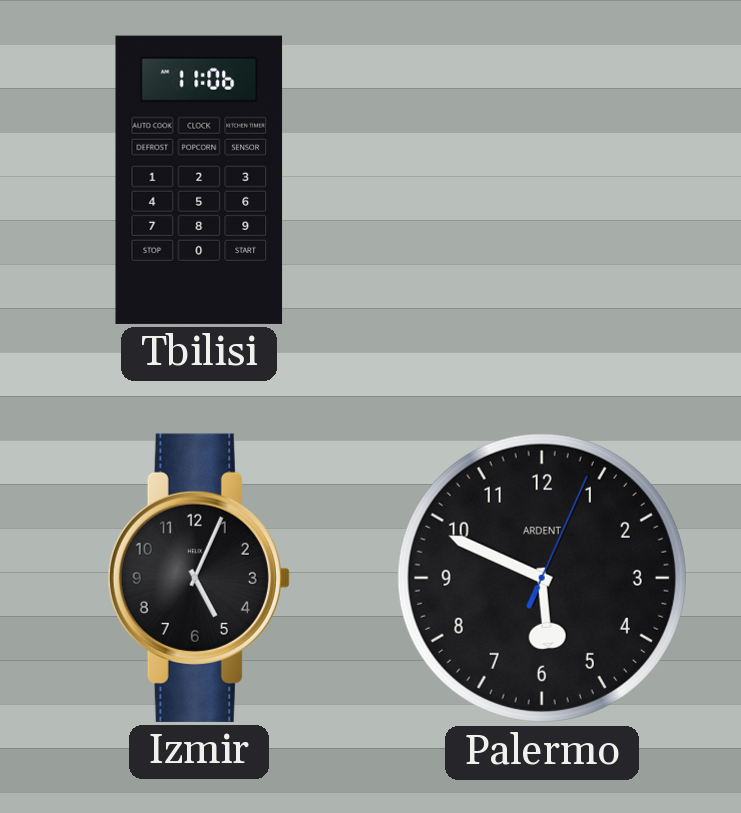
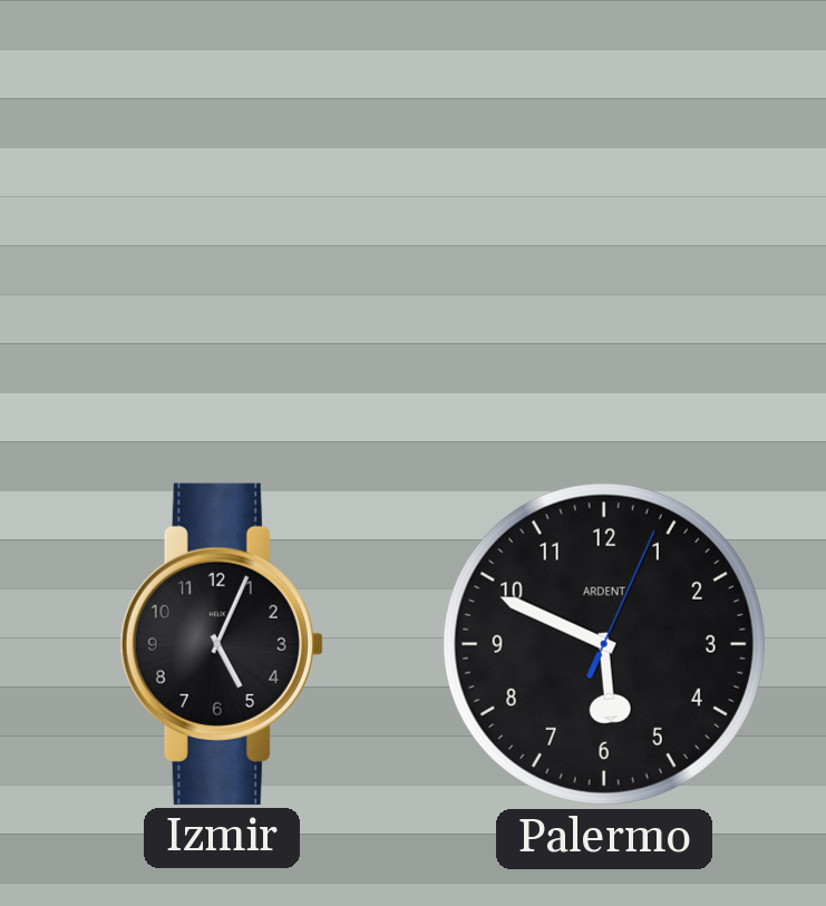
Tbilisi: 11:06 -> none (199, 180)
